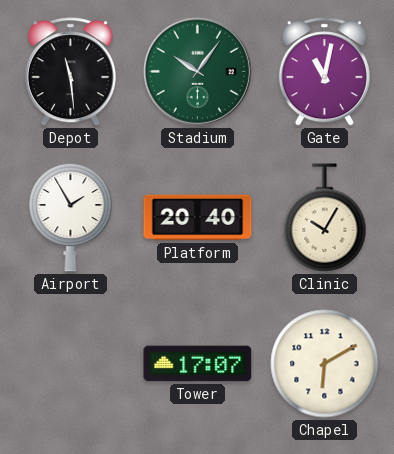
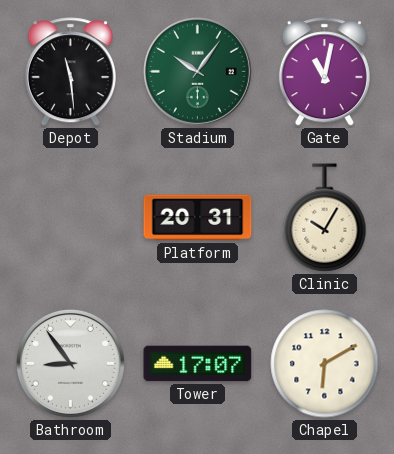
Airport: 1:55 -> none (71, 217)
Platform: 20:40 -> 20:31 (198, 218)
Bathroom: none -> 8:54 (70, 363)
